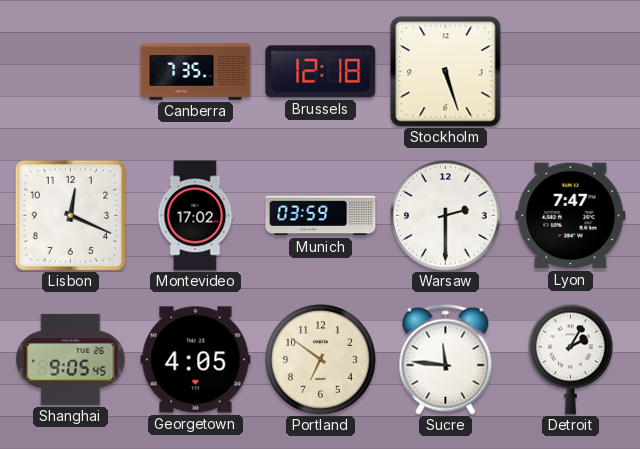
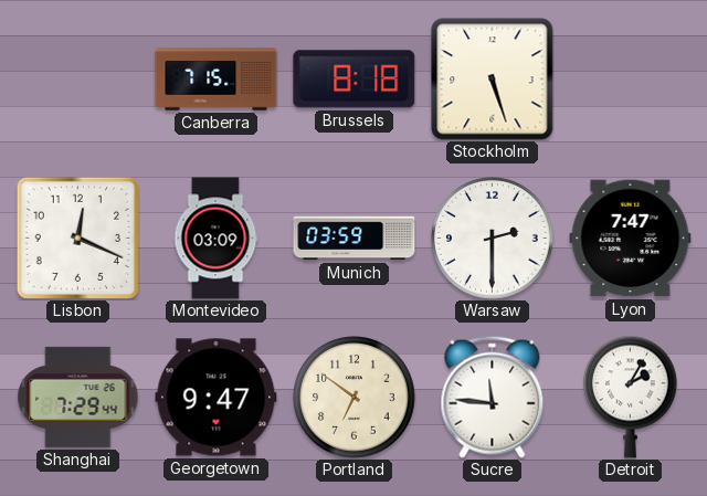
Canberra: 7:35 -> 7:15 (217, 80)
Brussels: 12:18 -> 8:18 (355, 80)
Montevideo: 17:02 -> 03:09 (215, 239)
Shanghai: 9:05 -> 7:29 (78, 397)
Georgetown: 4:05 -> 9:47 (217, 398)
